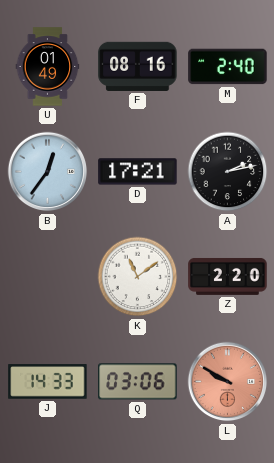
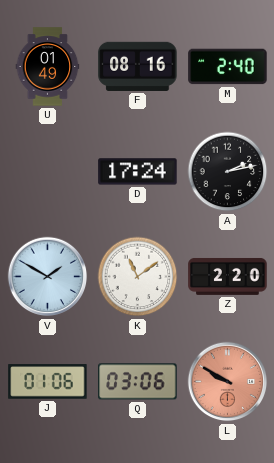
B: 12:36 -> none (48, 172)
D: 17:21 -> 17:24 (138, 172)
V: none -> 1:50 (48, 277)
J: 14:33 -> 01:06 (48, 382)
